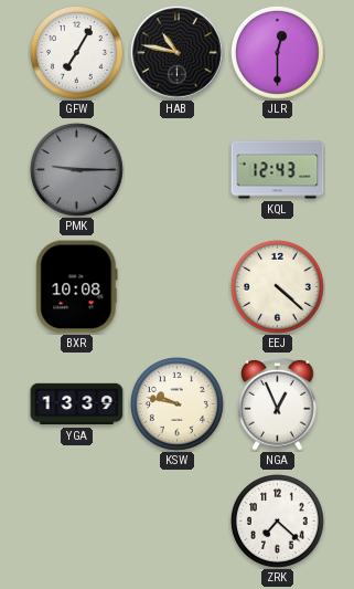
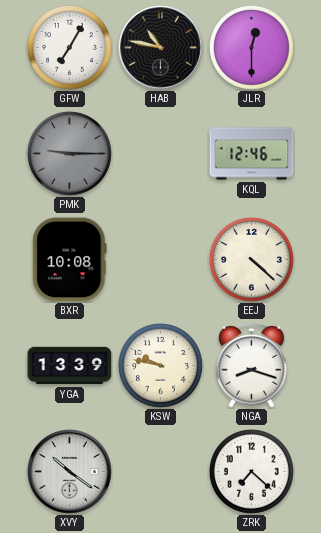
KQL: 12:43 -> 12:46 (252, 154)
NGA: 12:56 -> 8:18 (252, 366)
XVY: none -> 10:21 (70, 472)
